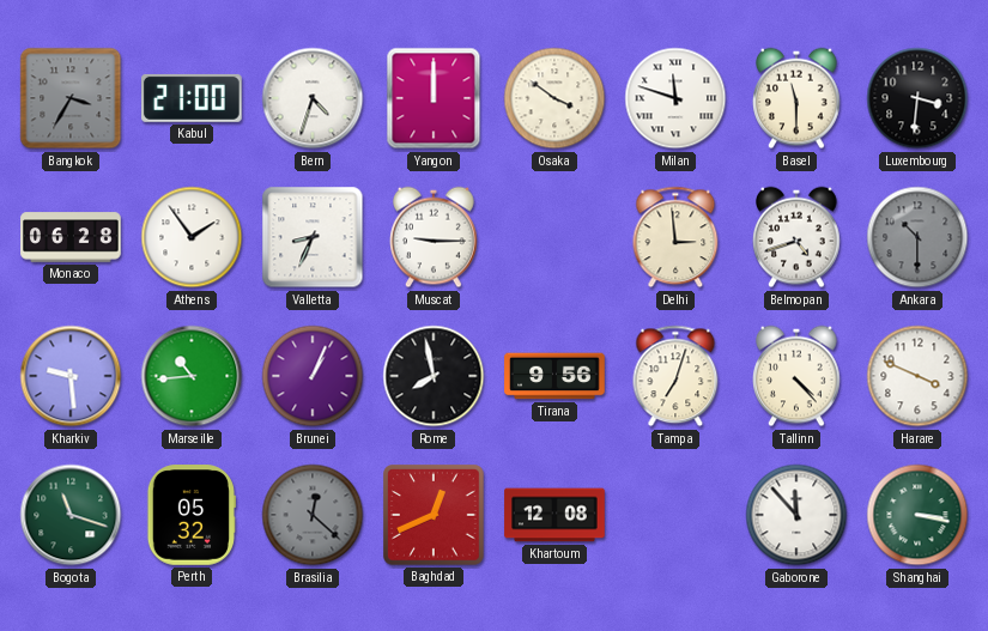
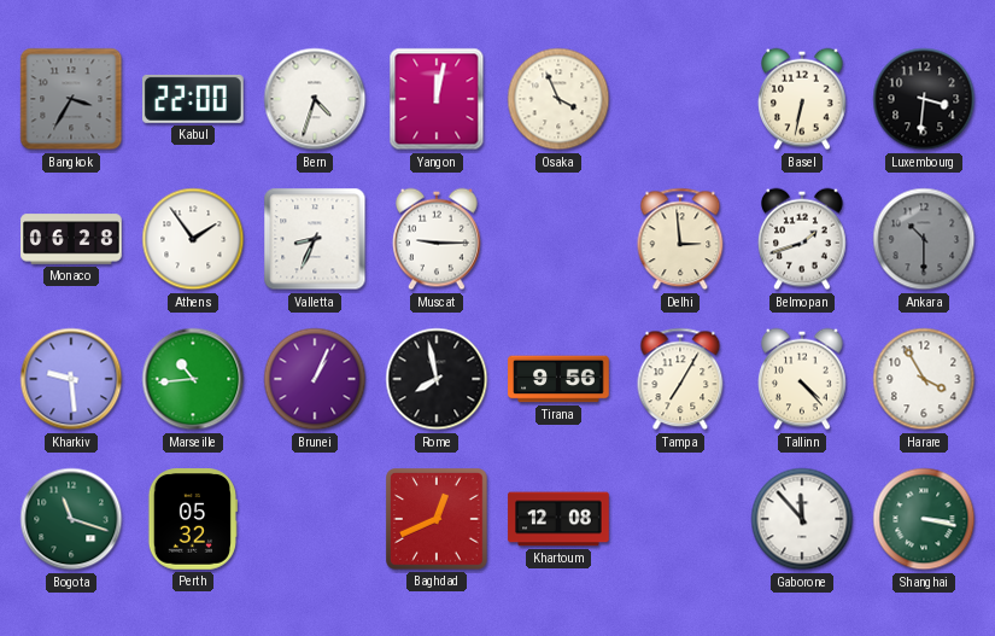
Kabul: 21:00 -> 22:00 (194, 99)
Yangon: 12:00 -> 12:02 (437, 99)
Osaka: 3:51 -> 3:56 (558, 99)
Milan: 11:48 -> none (675, 98)
Basel: 11:30 -> 6:32 (803, 99)
Belmopan: 4:42 -> 1:42 (803, 239)
Tampa: 7:03 -> 7:05 (680, 379)
Harare: 3:49 -> 3:55 (924, 379)
Brasilia: 12:22 -> none (313, 515)
